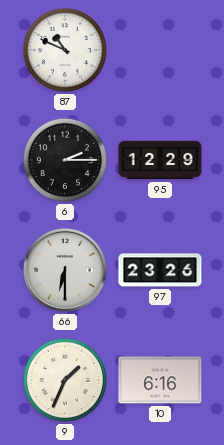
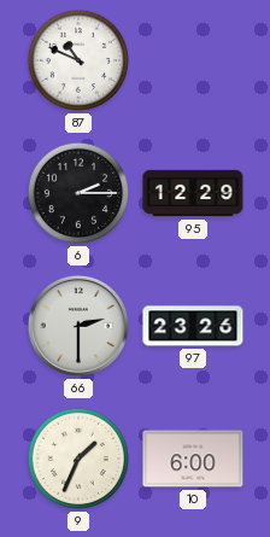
66: 6:30 -> 2:30 (78, 326)
10: 6:16 -> 6:00 (193, 459)
